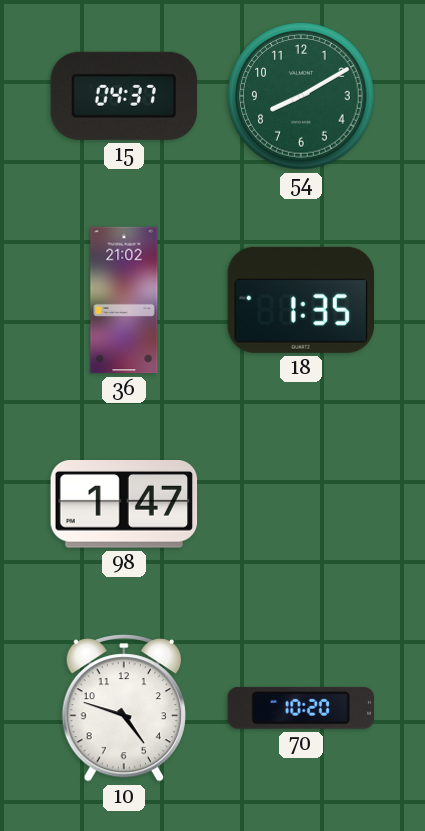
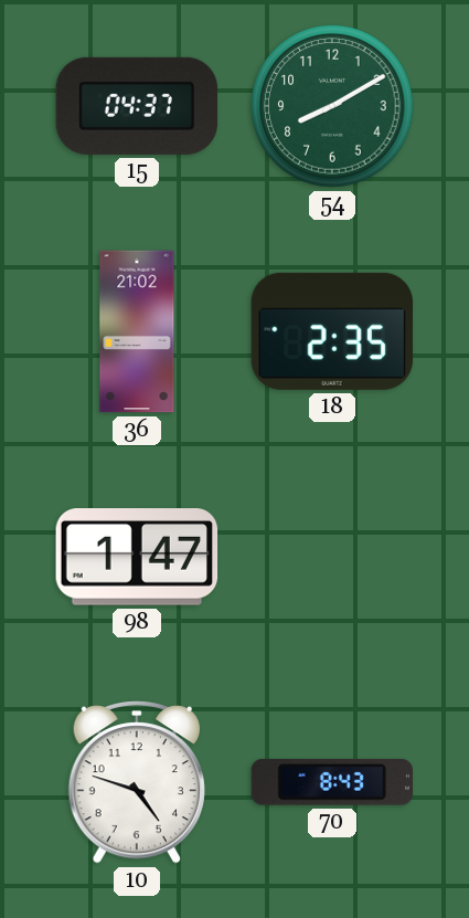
18: 1:35 -> 2:35 (331, 331)
70: 10:20 -> 8:43 (331, 782)
